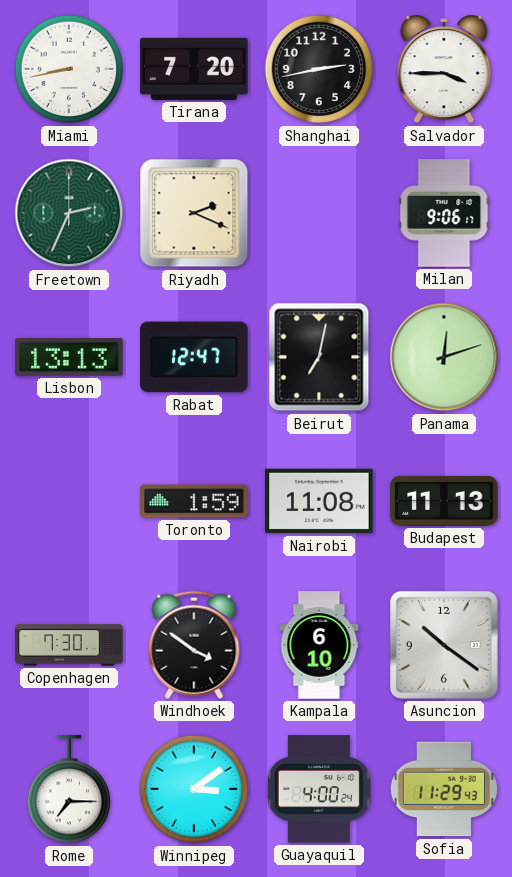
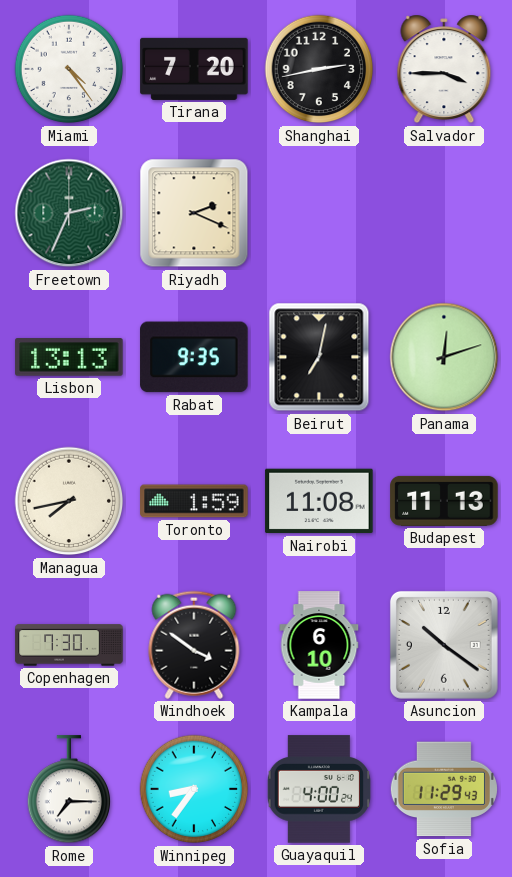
Miami: 8:43 -> 4:24 (69, 69)
Milan: 9:06 -> none (444, 213)
Rabat: 12:47 -> 9:35 (194, 357)
Managua: none -> 7:43 (69, 501)
Winnipeg: 3:09 -> 8:36 (194, 789)
